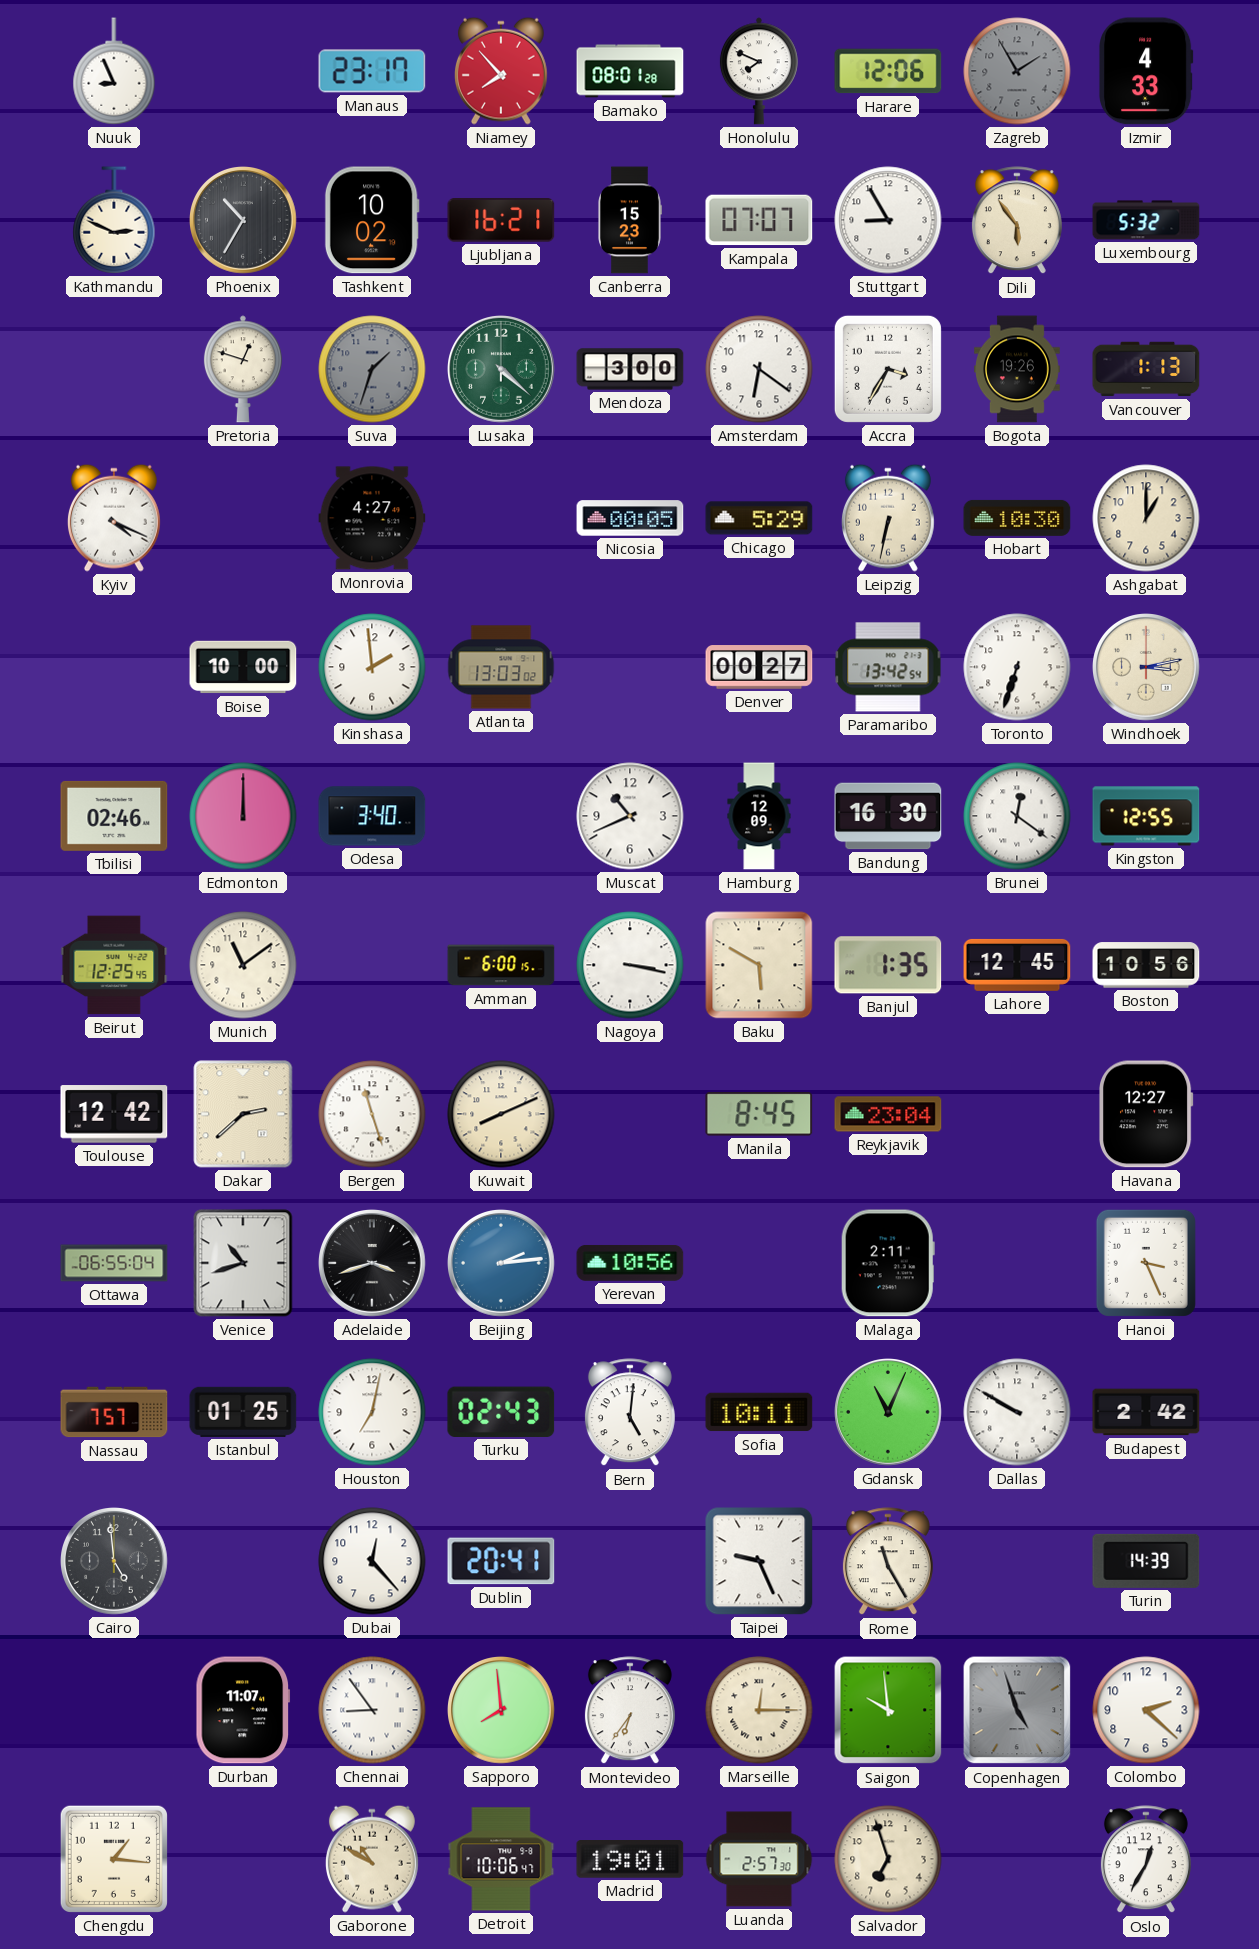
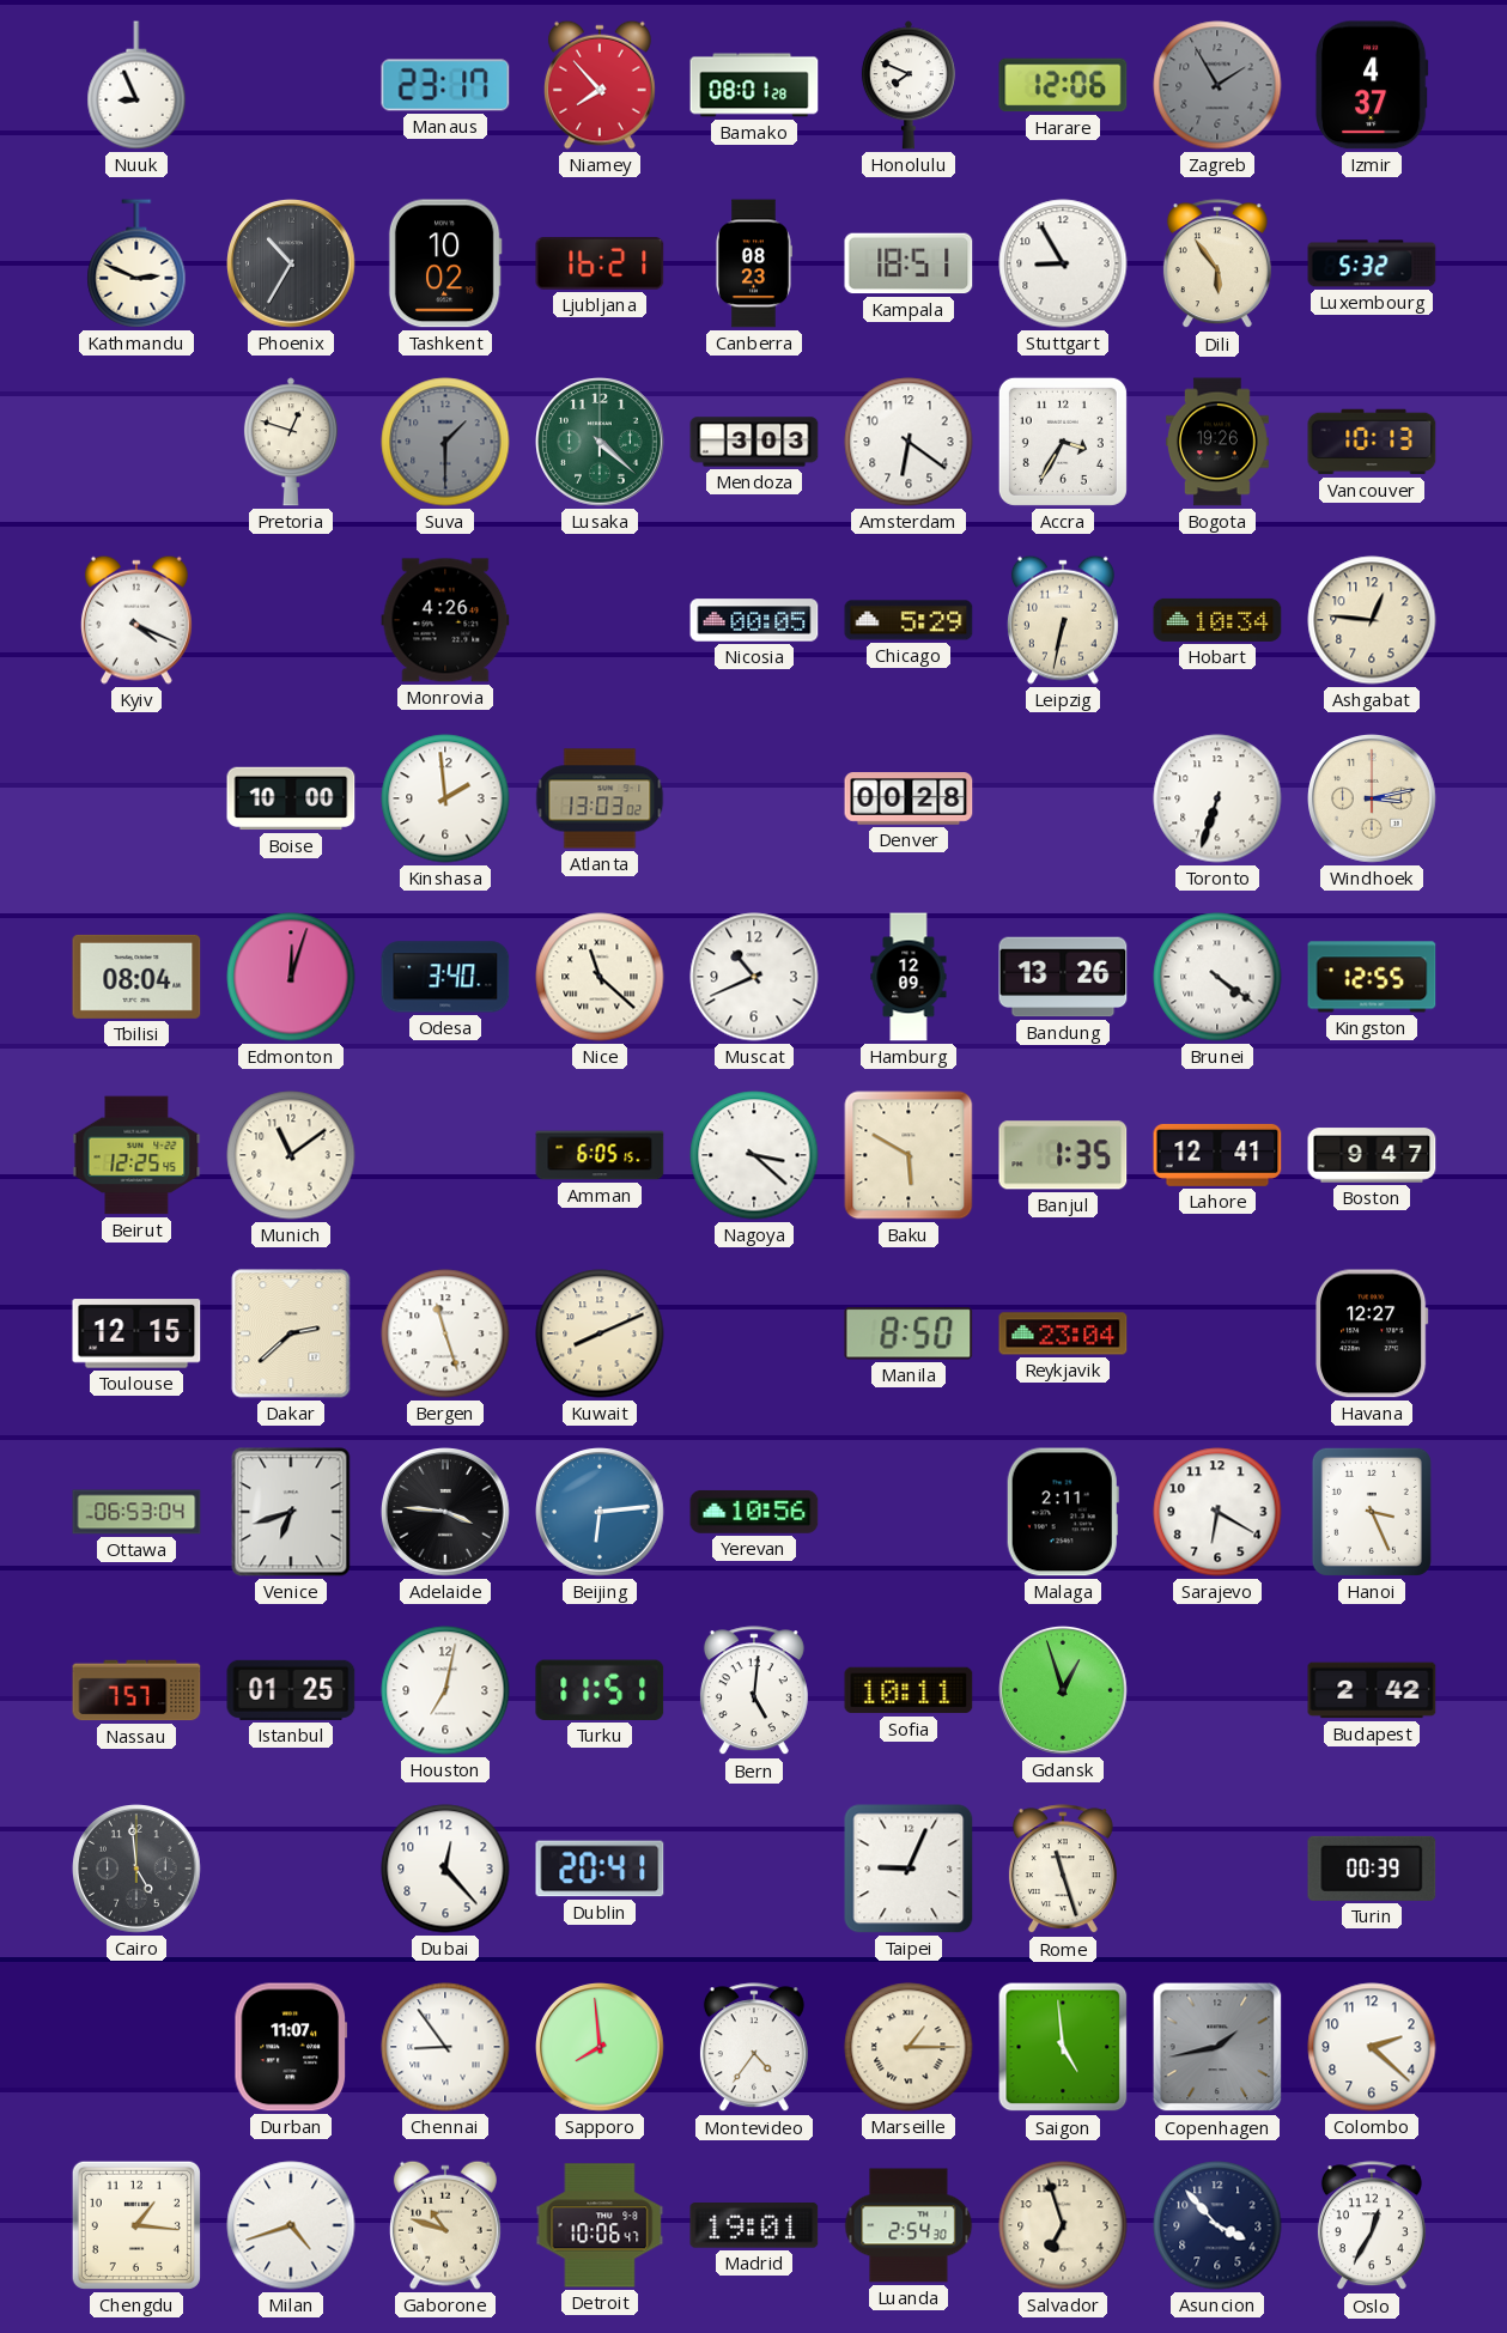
Izmir: 4:33 -> 4:37 (1372, 85)
Canberra: 15:23 -> 08:23 (754, 263)
Kampala: 07:07 -> 18:51 (909, 263)
Suva: 1:33 -> 1:30 (445, 442)
Mendoza: 3:00 -> 3:03 (754, 442)
Vancouver: 1:13 -> 10:13 (1372, 442)
Monrovia: 4:27 -> 4:26 (445, 620)
Hobart: 10:30 -> 10:34 (1217, 620)
Ashgabat: 1:00 -> 12:46 (1372, 620)
Denver: 00:27 -> 00:28 (909, 798)
Paramaribo: 13:42 -> none (888, 667)
Tbilisi: 02:46 -> 08:04 (136, 977)
Edmonton: 12:00 -> 12:03 (291, 977)
Nice: none -> 11:22 (600, 977)
Bandung: 16:30 -> 13:26 (1063, 977)
Brunei: 12:21 -> 4:21 (1217, 977)
Amman: 6:00 -> 6:05 (600, 1155)
Nagoya: 3:17 -> 3:22 (754, 1155)
Lahore: 12:45 -> 12:41 (1217, 1155)
Boston: 10:56 -> 9:47 (1372, 1155)
Toulouse: 12:42 -> 12:15 (136, 1333)
Manila: 8:45 -> 8:50 (909, 1333)
Ottawa: 06:55 -> 06:53 (136, 1512)
Venice: 10:42 -> 6:42 (291, 1512)
Adelaide: 3:42 -> 3:46 (446, 1513)
Beijing: 2:14 -> 6:14 (601, 1513)
Sarajevo: none -> 6:20 (1217, 1512)
Turku: 02:43 -> 11:51 (600, 1690)
Gdansk: 11:04 -> 12:57 (1064, 1691)
Dallas: 9:50 -> none (1017, 1412)
Taipei: 9:26 -> 9:04 (909, 1869)
Rome: 11:25 -> 11:27 (1063, 1870)
Turin: 14:39 -> 00:39 (1372, 1869)
Montevideo: 6:36 -> 4:36 (754, 2048)
Marseille: 12:15 -> 1:15 (909, 2047)
Saigon: 9:59 -> 4:59 (1063, 2047)
Copenhagen: 4:57 -> 1:43 (1217, 2047)
Milan: none -> 4:42 (291, 2225)
Gaborone: 10:50 -> 10:48 (445, 2225)
Luanda: 2:57 -> 2:54 (909, 2225)
Asuncion: none -> 3:53 (1217, 2225)
